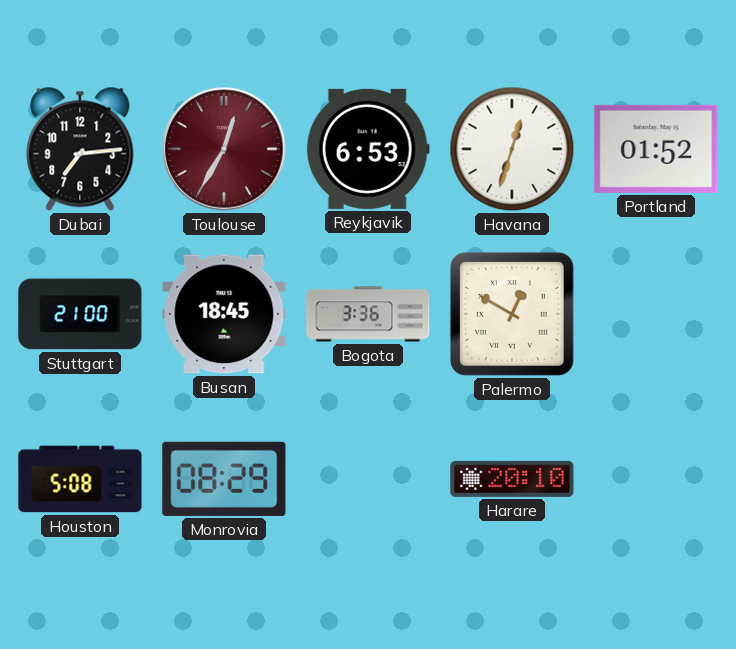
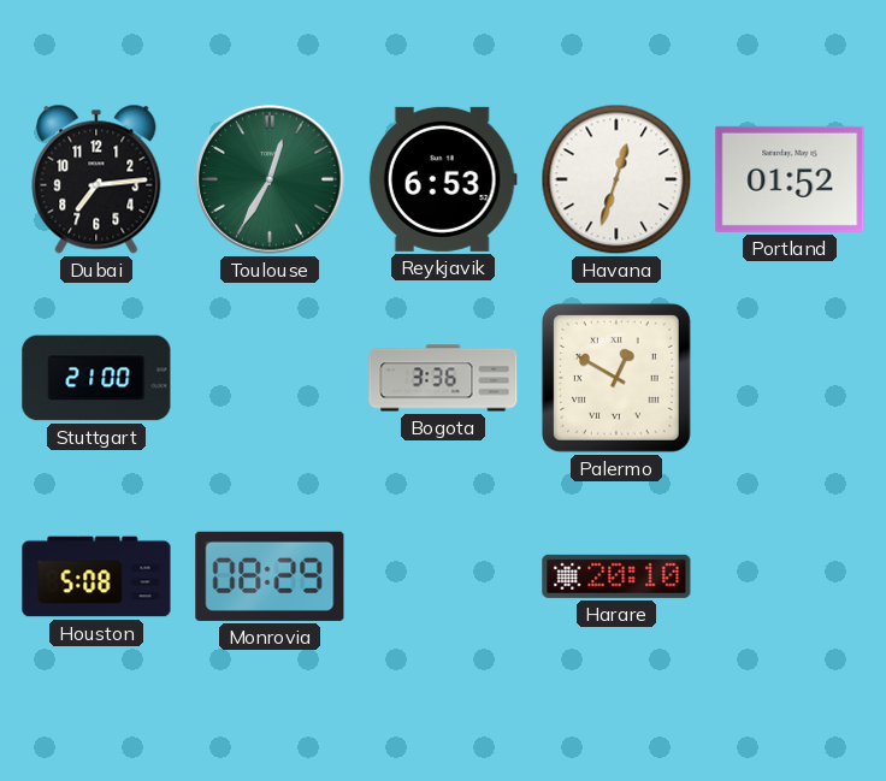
Toulouse dial: burgundy -> green (270, 179)
Busan: 18:45 -> none (224, 314)
